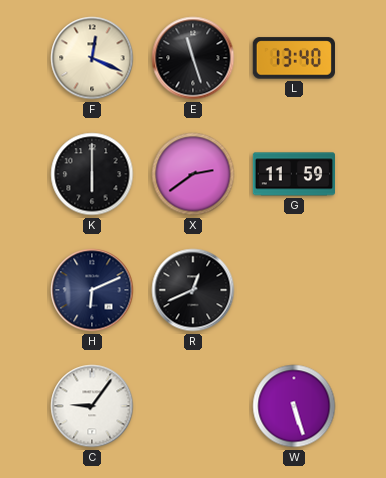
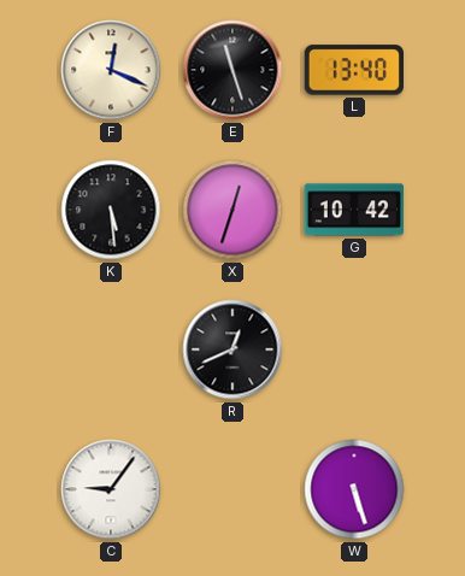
K: 6:00 -> 5:29 (111, 210)
X: 2:39 -> 12:33 (232, 210)
G: 11:59 -> 10:42 (353, 210)
H: 6:11 -> none (92, 290)
